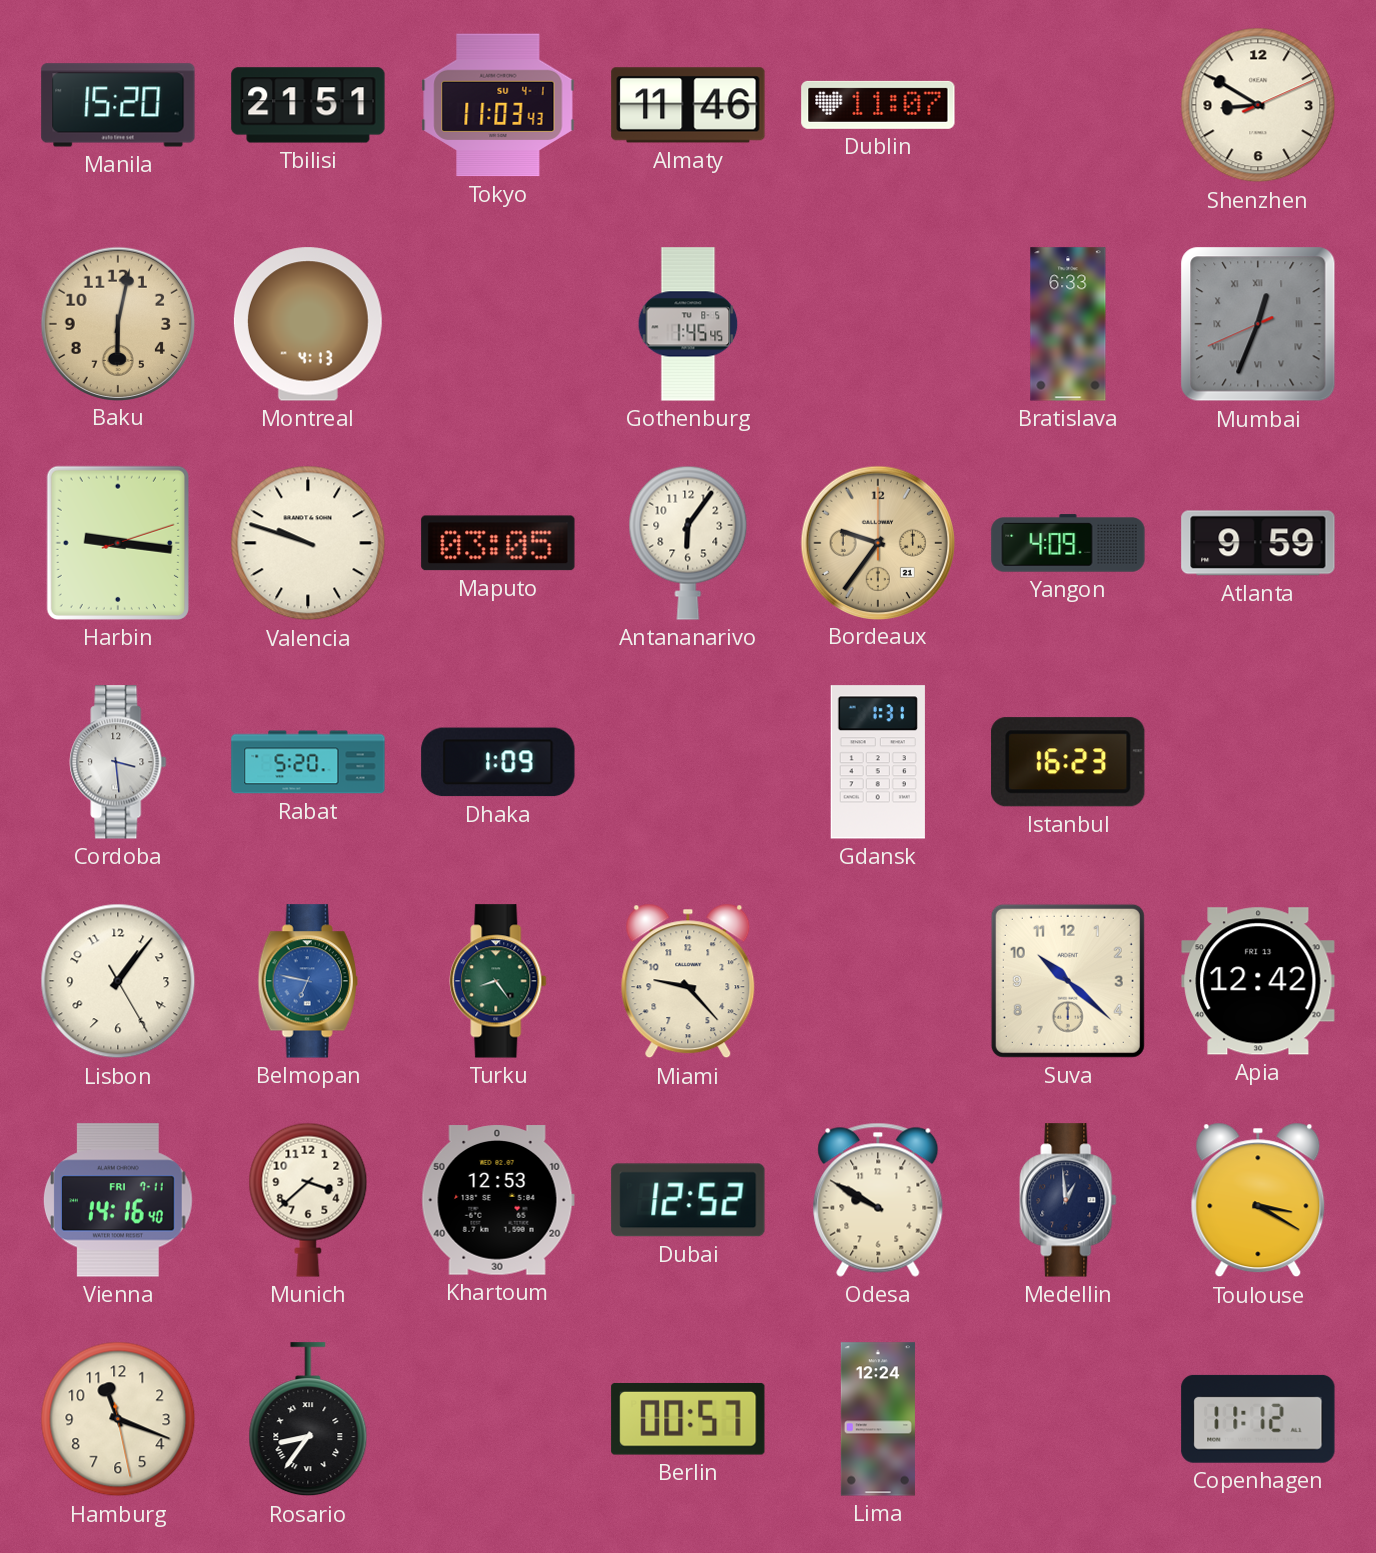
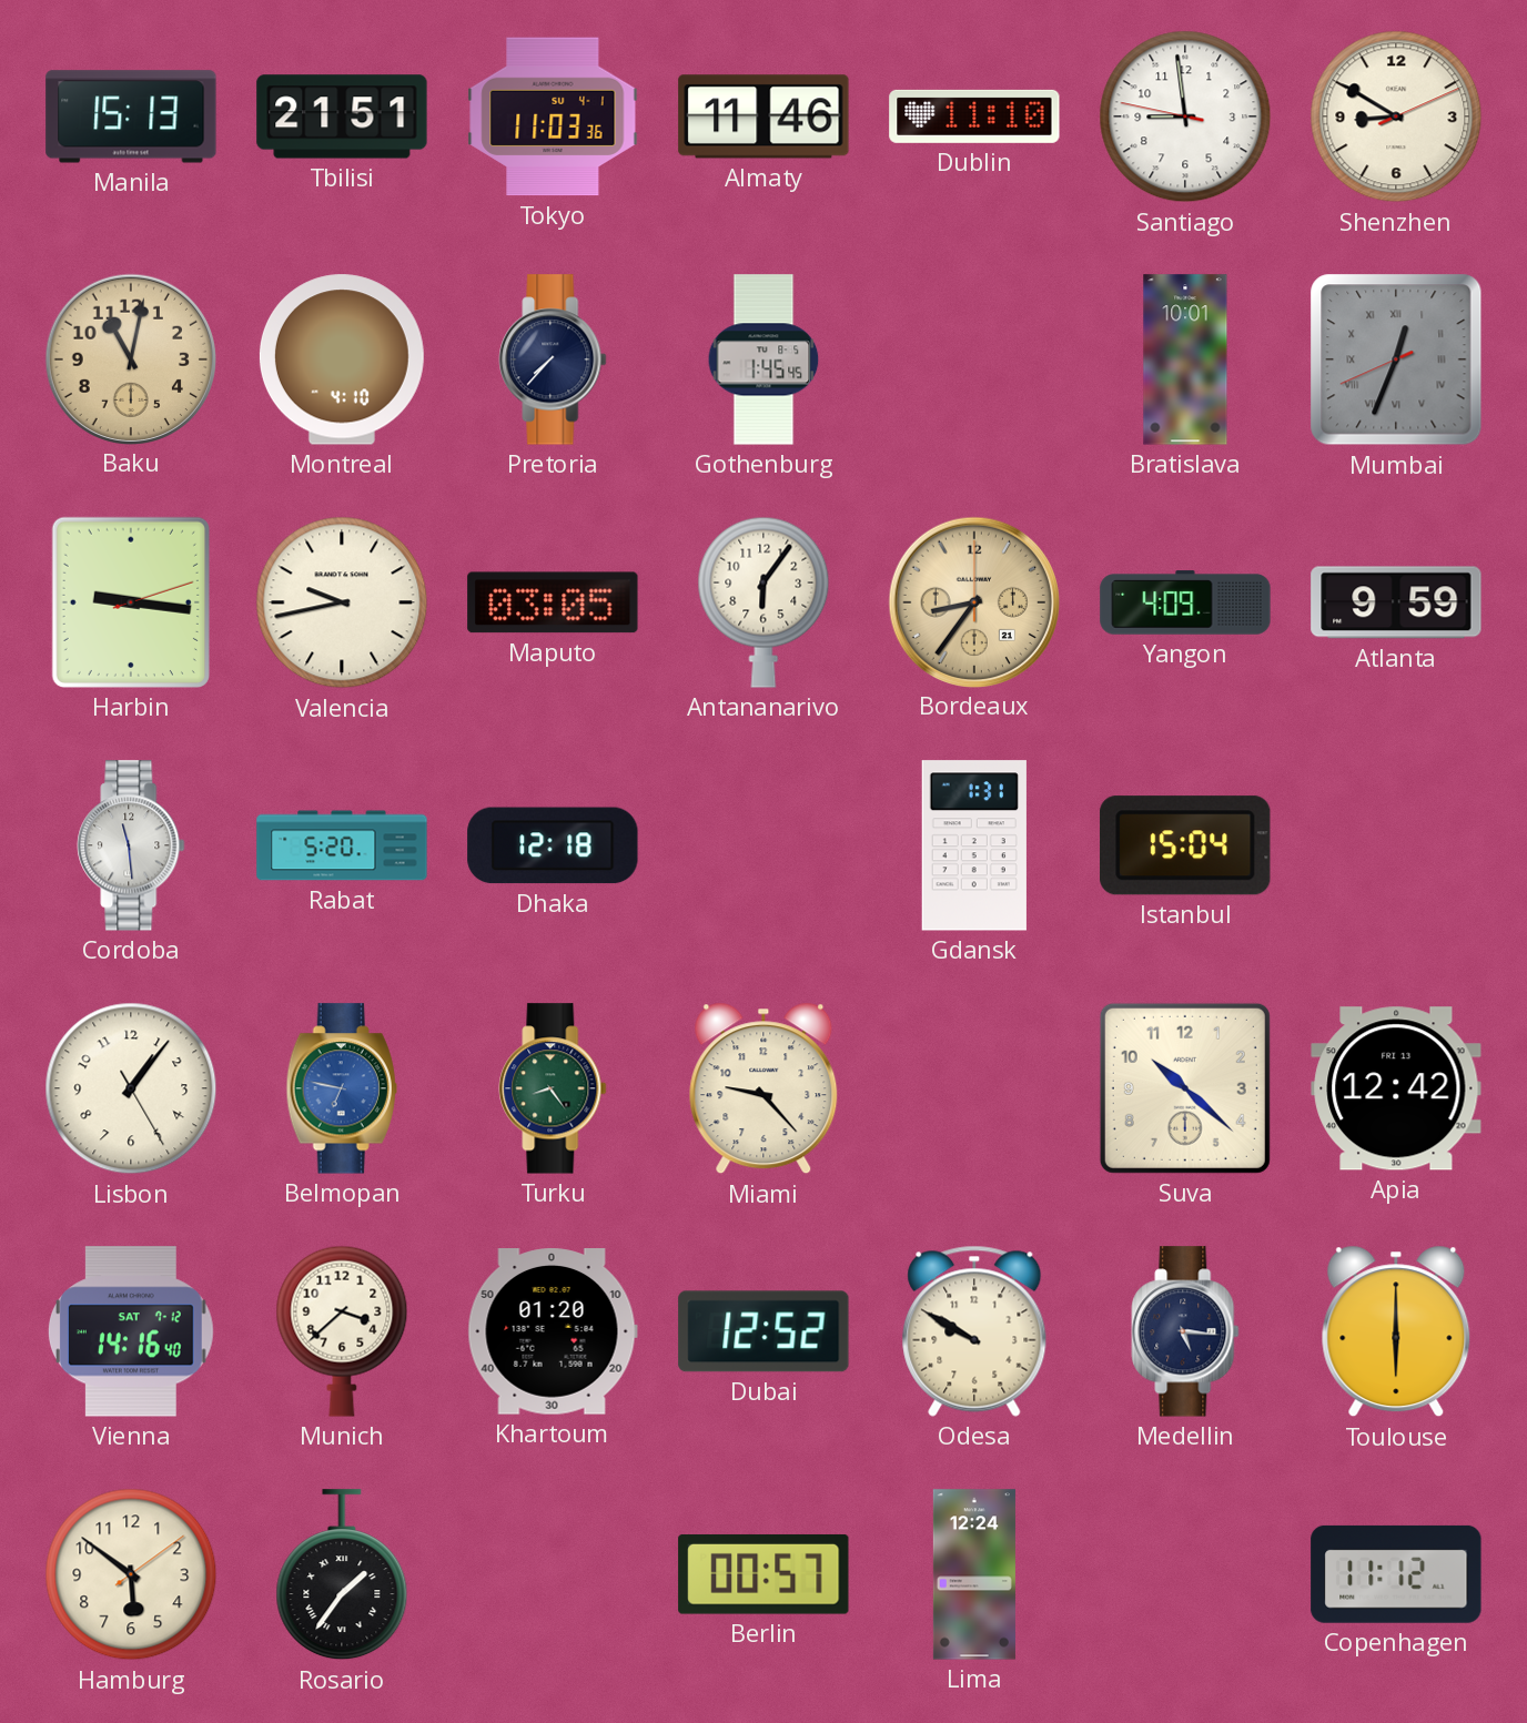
Manila: 15:20 -> 15:13 (131, 116)
Tokyo: 11:03:43 -> 11:03:36 (553, 116)
Dublin: 11:07 -> 11:10 (974, 116)
Santiago: none -> 8:58 (1185, 116)
Baku: 6:02 -> 11:02 (130, 358)
Montreal: 4:13 -> 4:10 (342, 359)
Pretoria: none -> 7:37 (553, 359)
Bratislava: 6:33 -> 10:01 (1185, 359)
Valencia: 9:48 -> 9:43 (342, 602)
Bordeaux: 9:36 -> 8:36 (973, 601)
Cordoba: 3:29 -> 11:29 (131, 845)
Dhaka: 1:09 -> 12:18 (553, 845)
Istanbul: 16:23 -> 15:04 (1185, 845)
Vienna date: FRI 7-11 -> SAT 7-12 (131, 1331)
Khartoum: 12:53 -> 01:20 (553, 1331)
Medellin: 12:59 -> 5:16 (1185, 1331)
Toulouse: 3:20 -> 6:00 (1396, 1331)
Hamburg: 11:18 -> 5:51 (131, 1574)
Rosario: 8:36 -> 1:36 (342, 1575)
